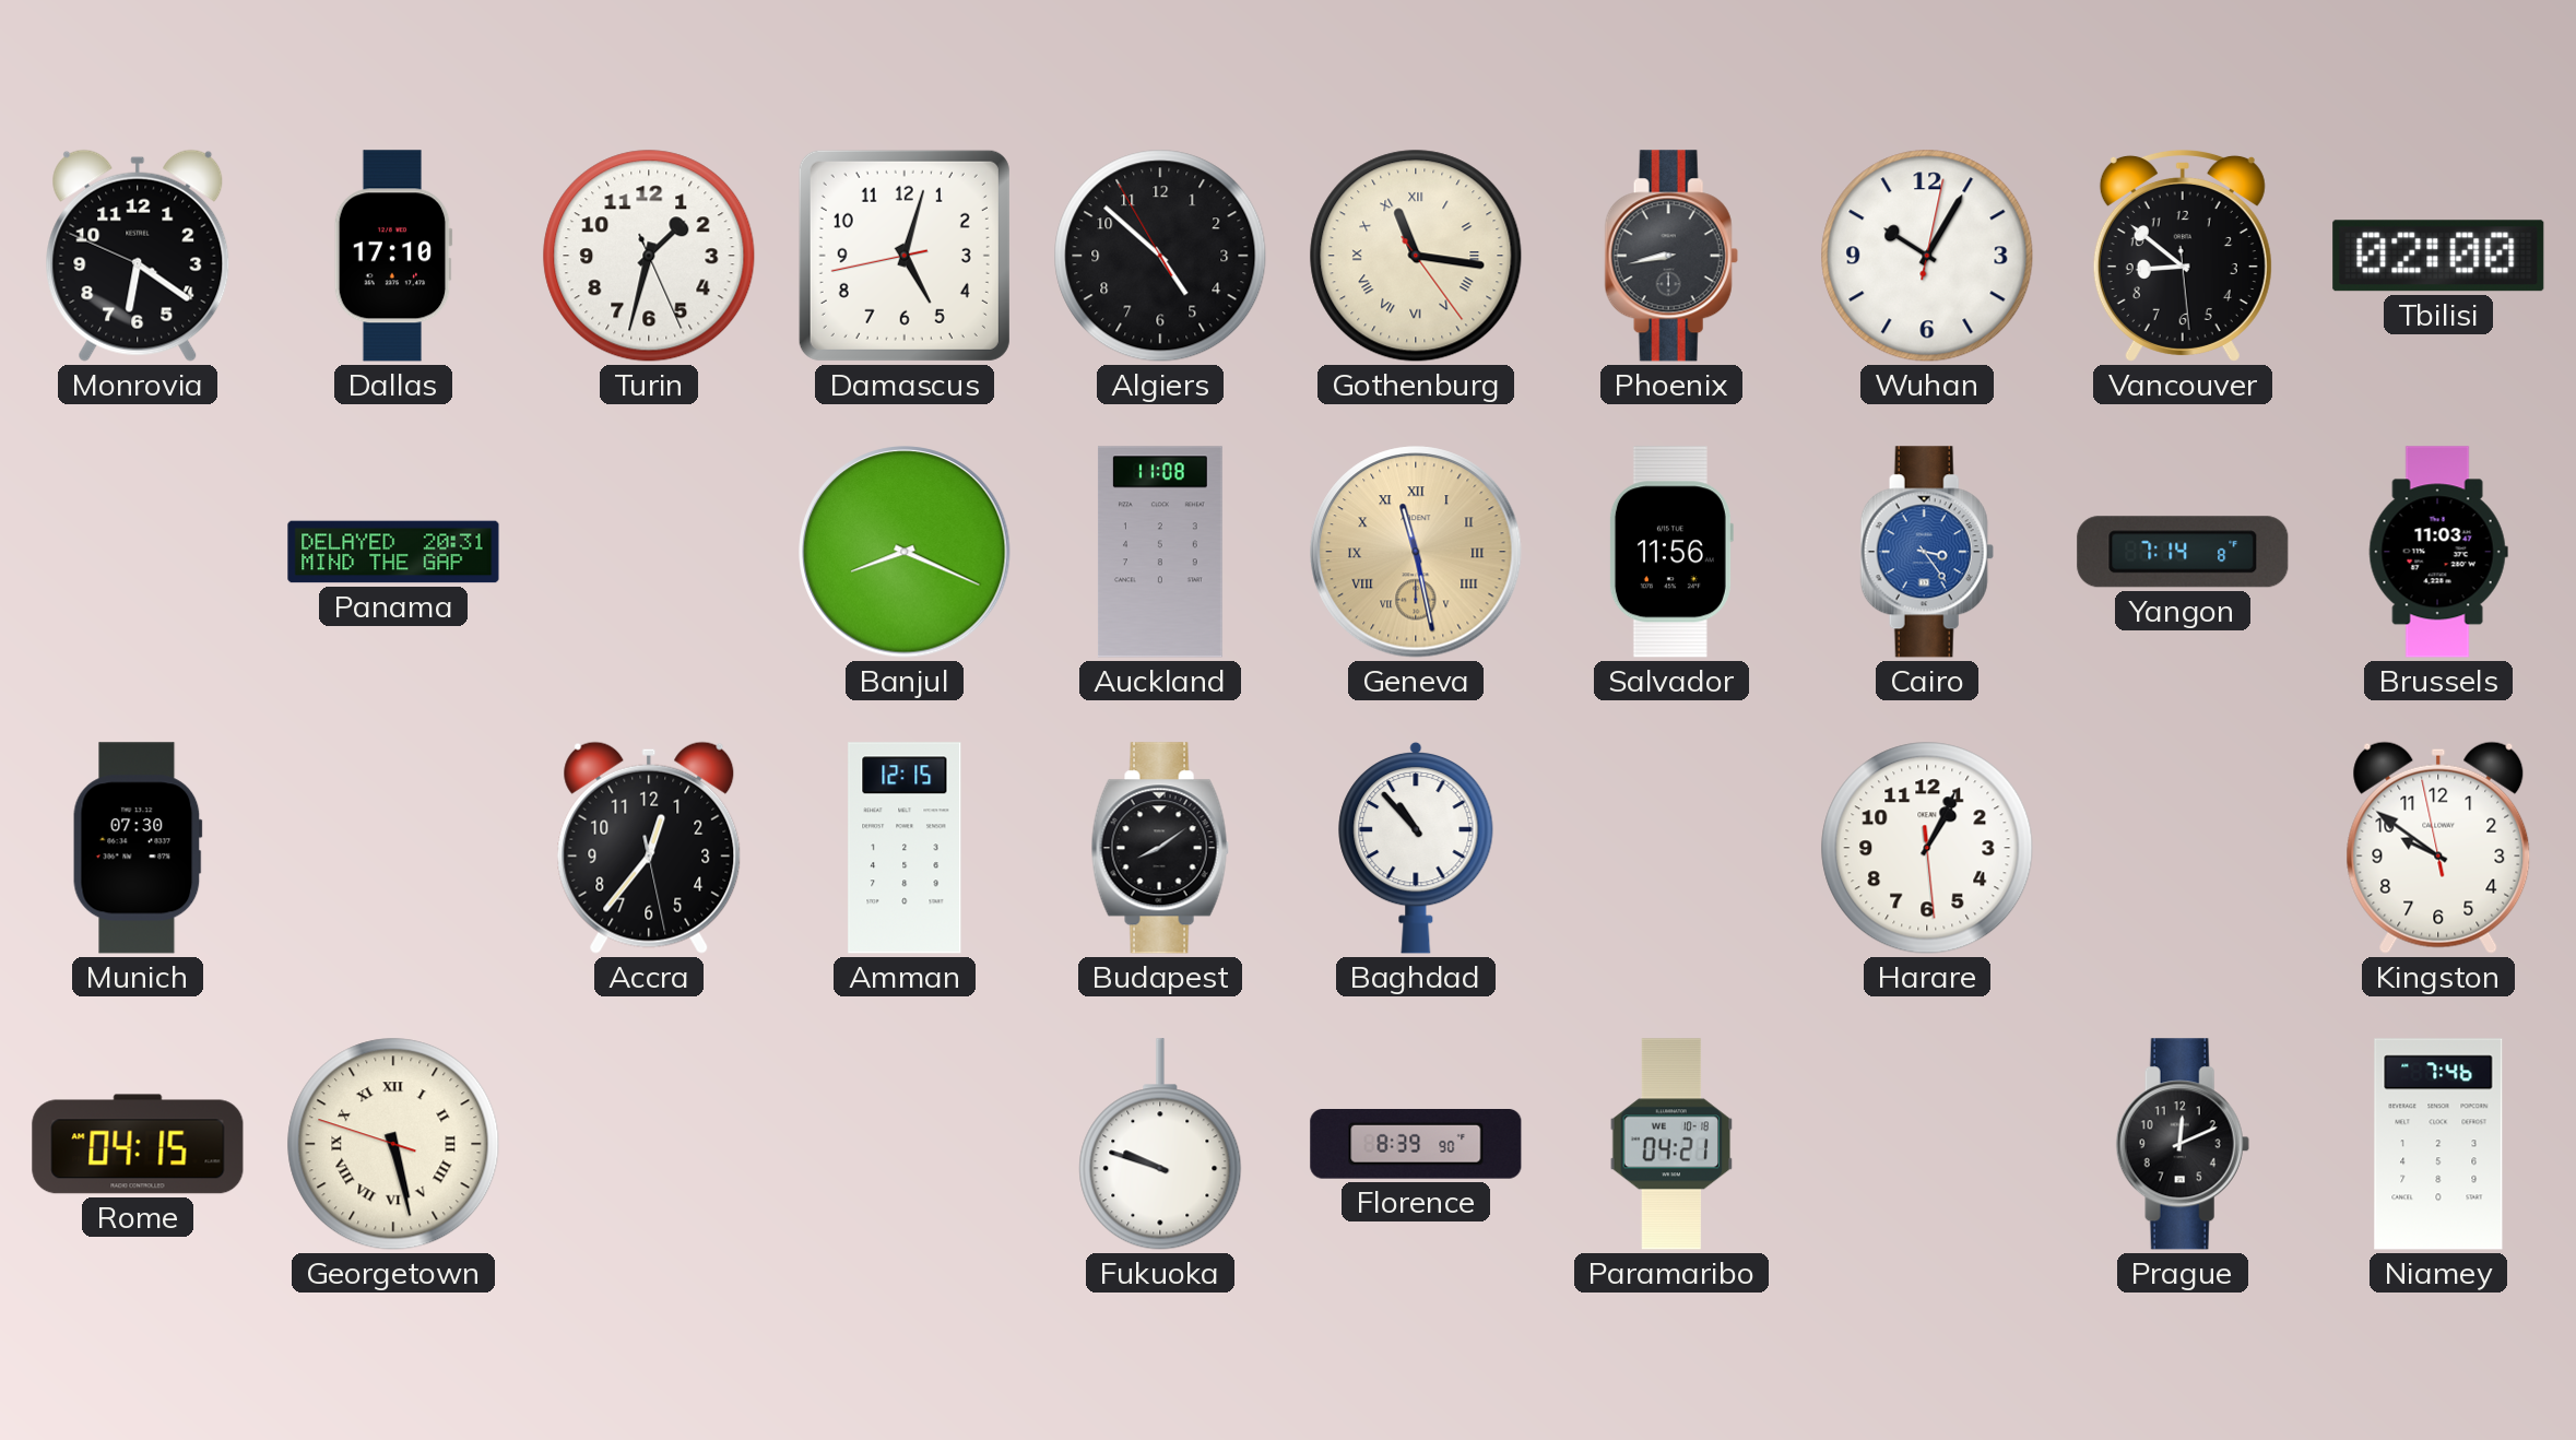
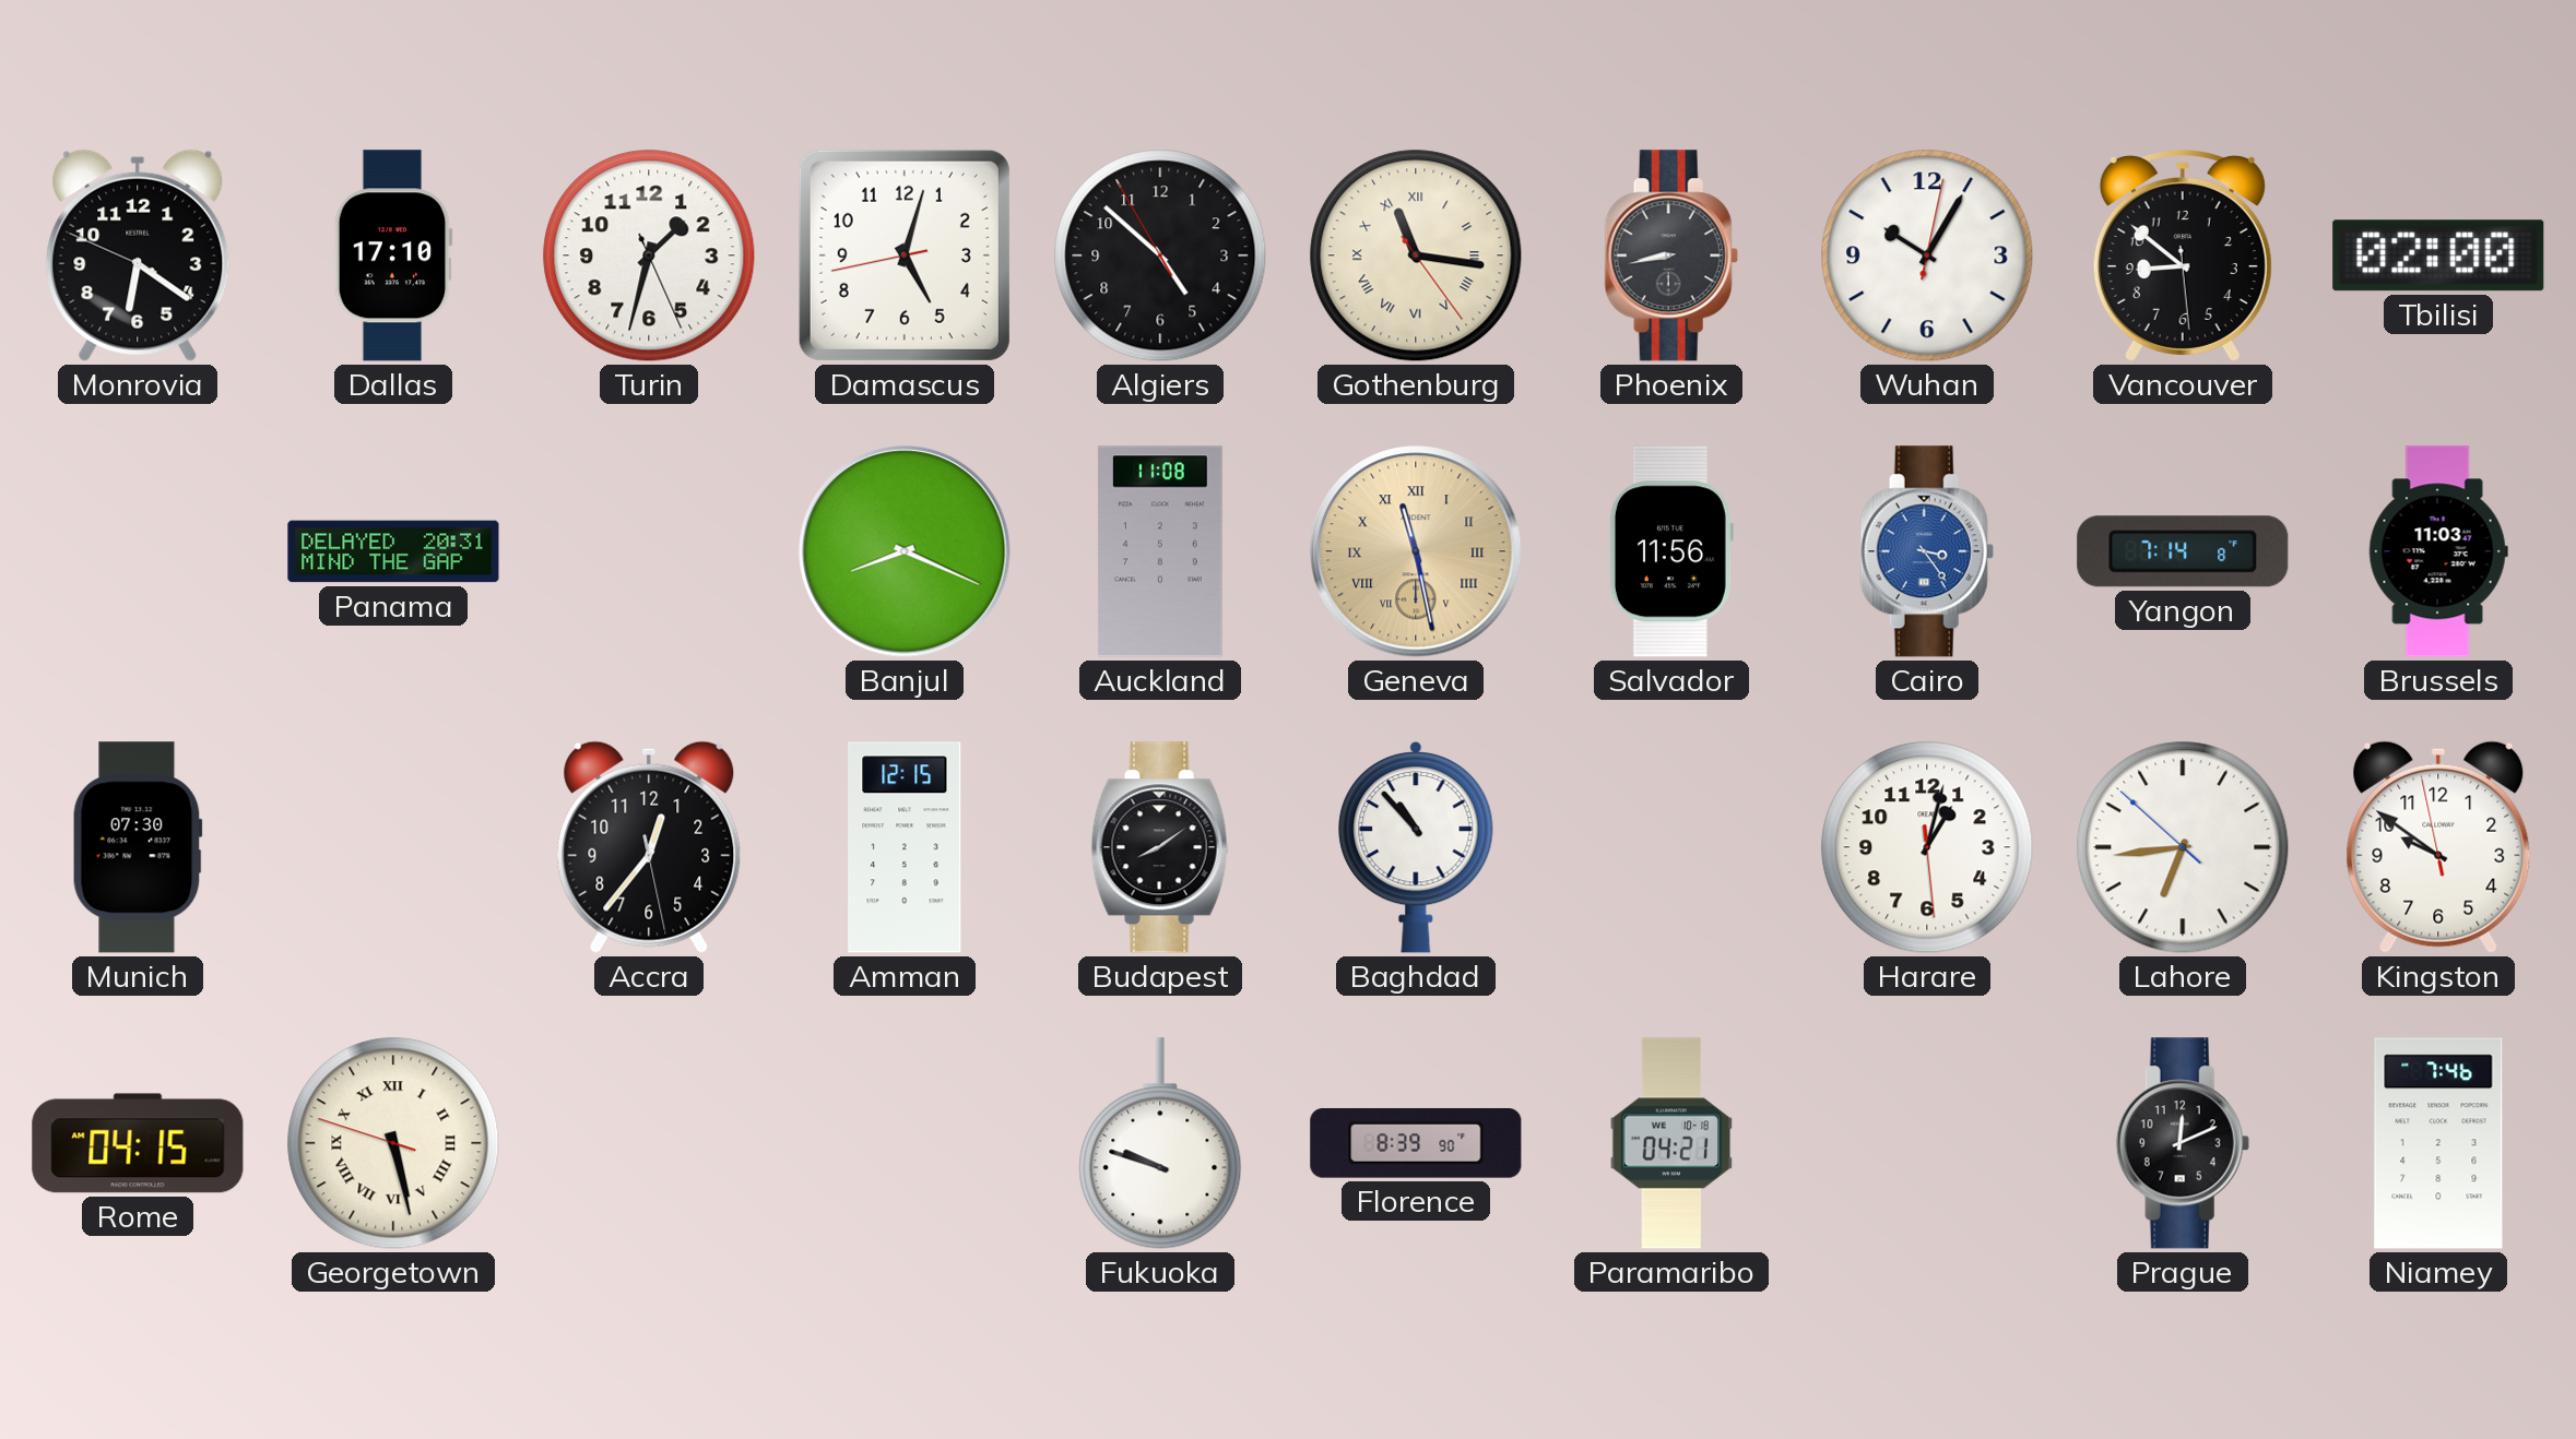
Harare: 1:04 -> 1:02 (1927, 847)
Lahore: none -> 6:43 (2183, 847)
